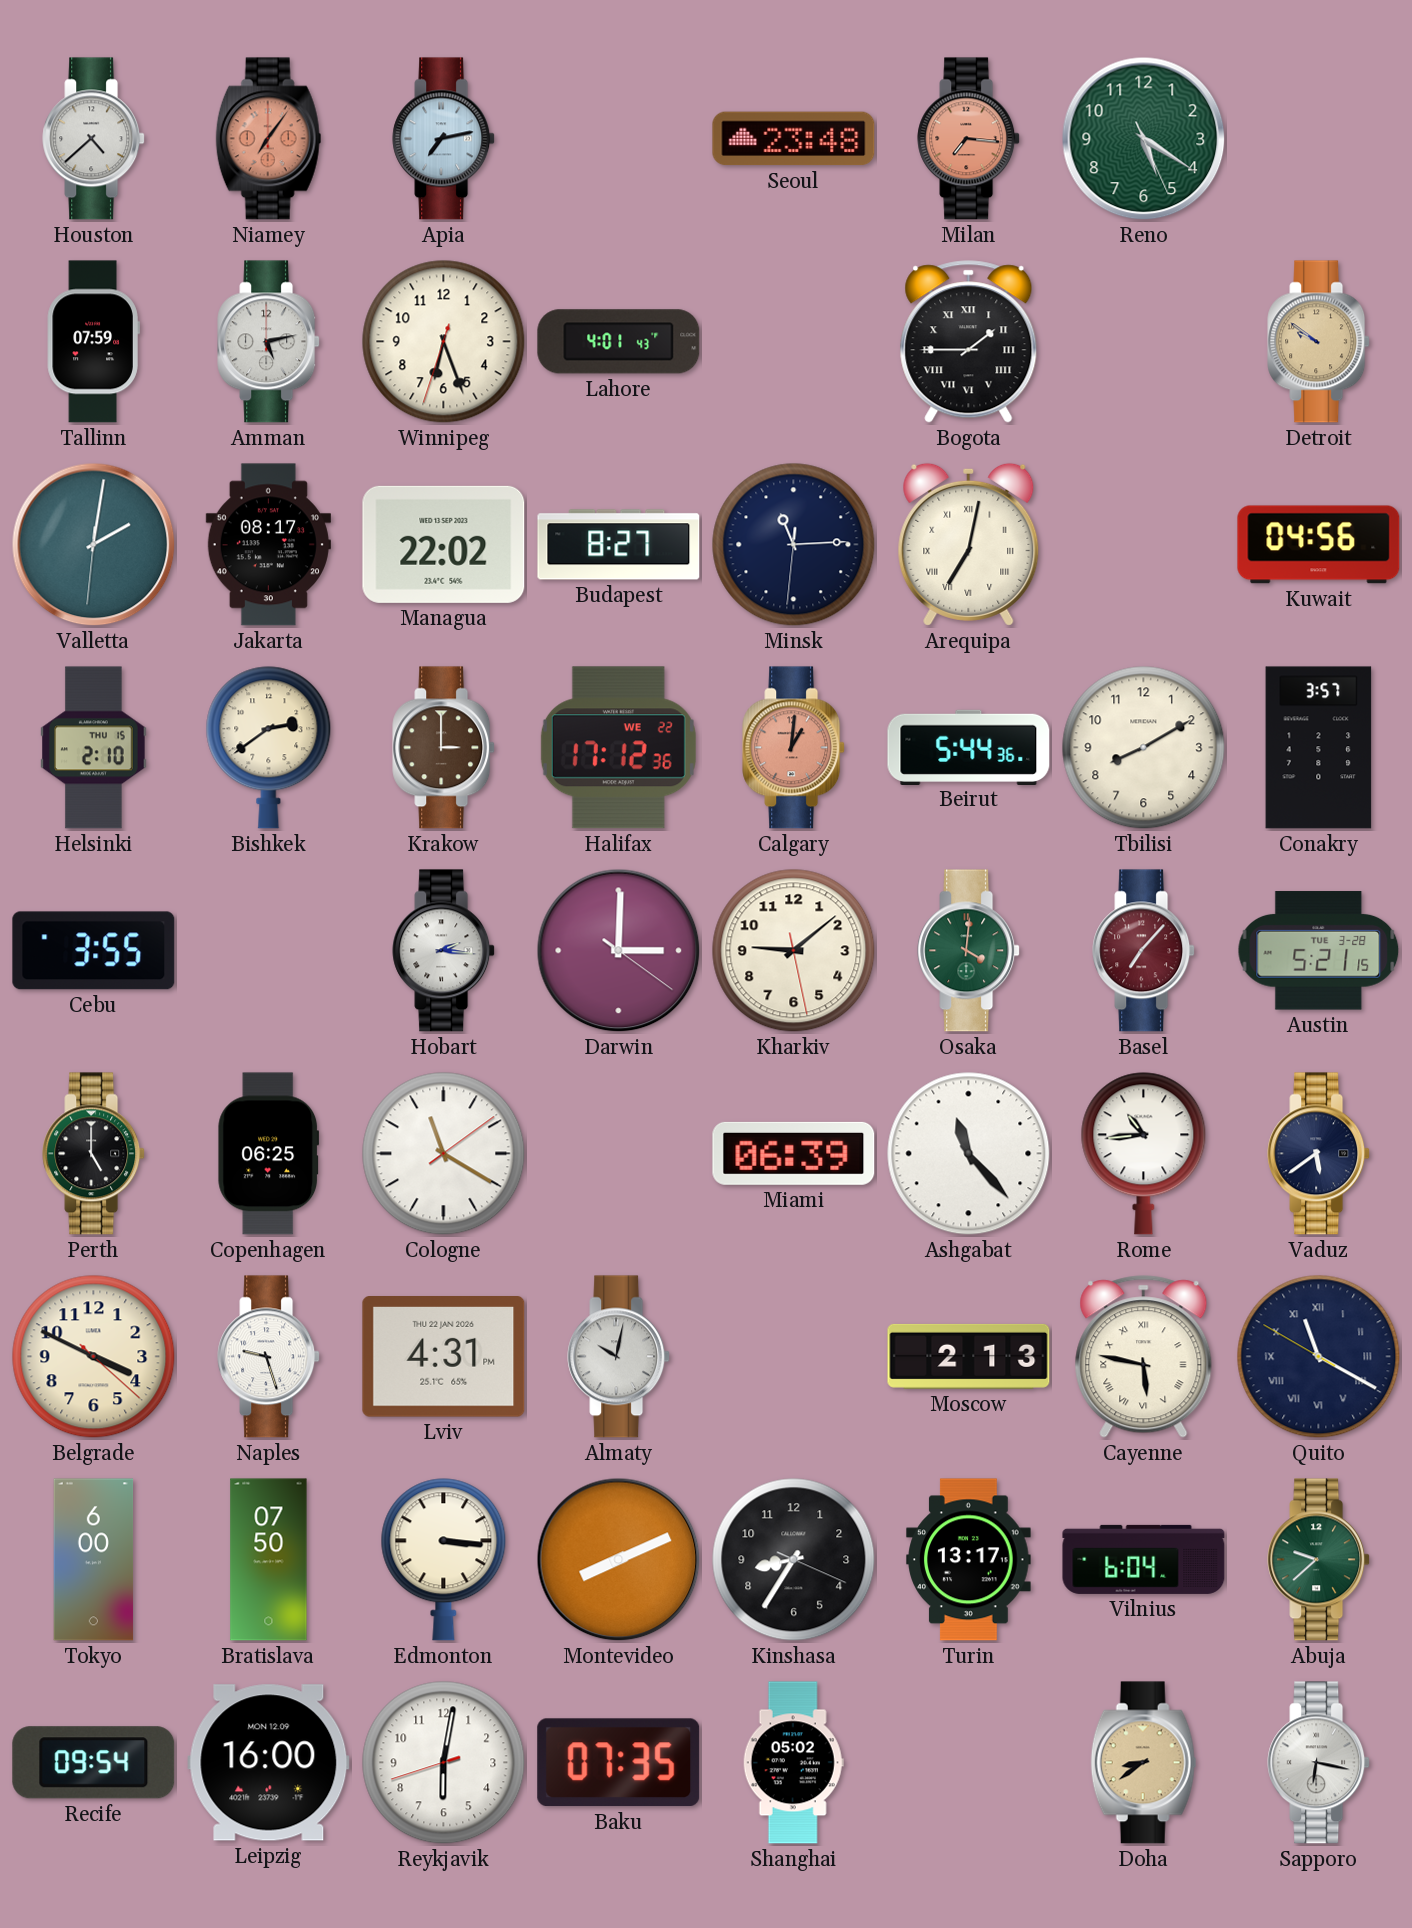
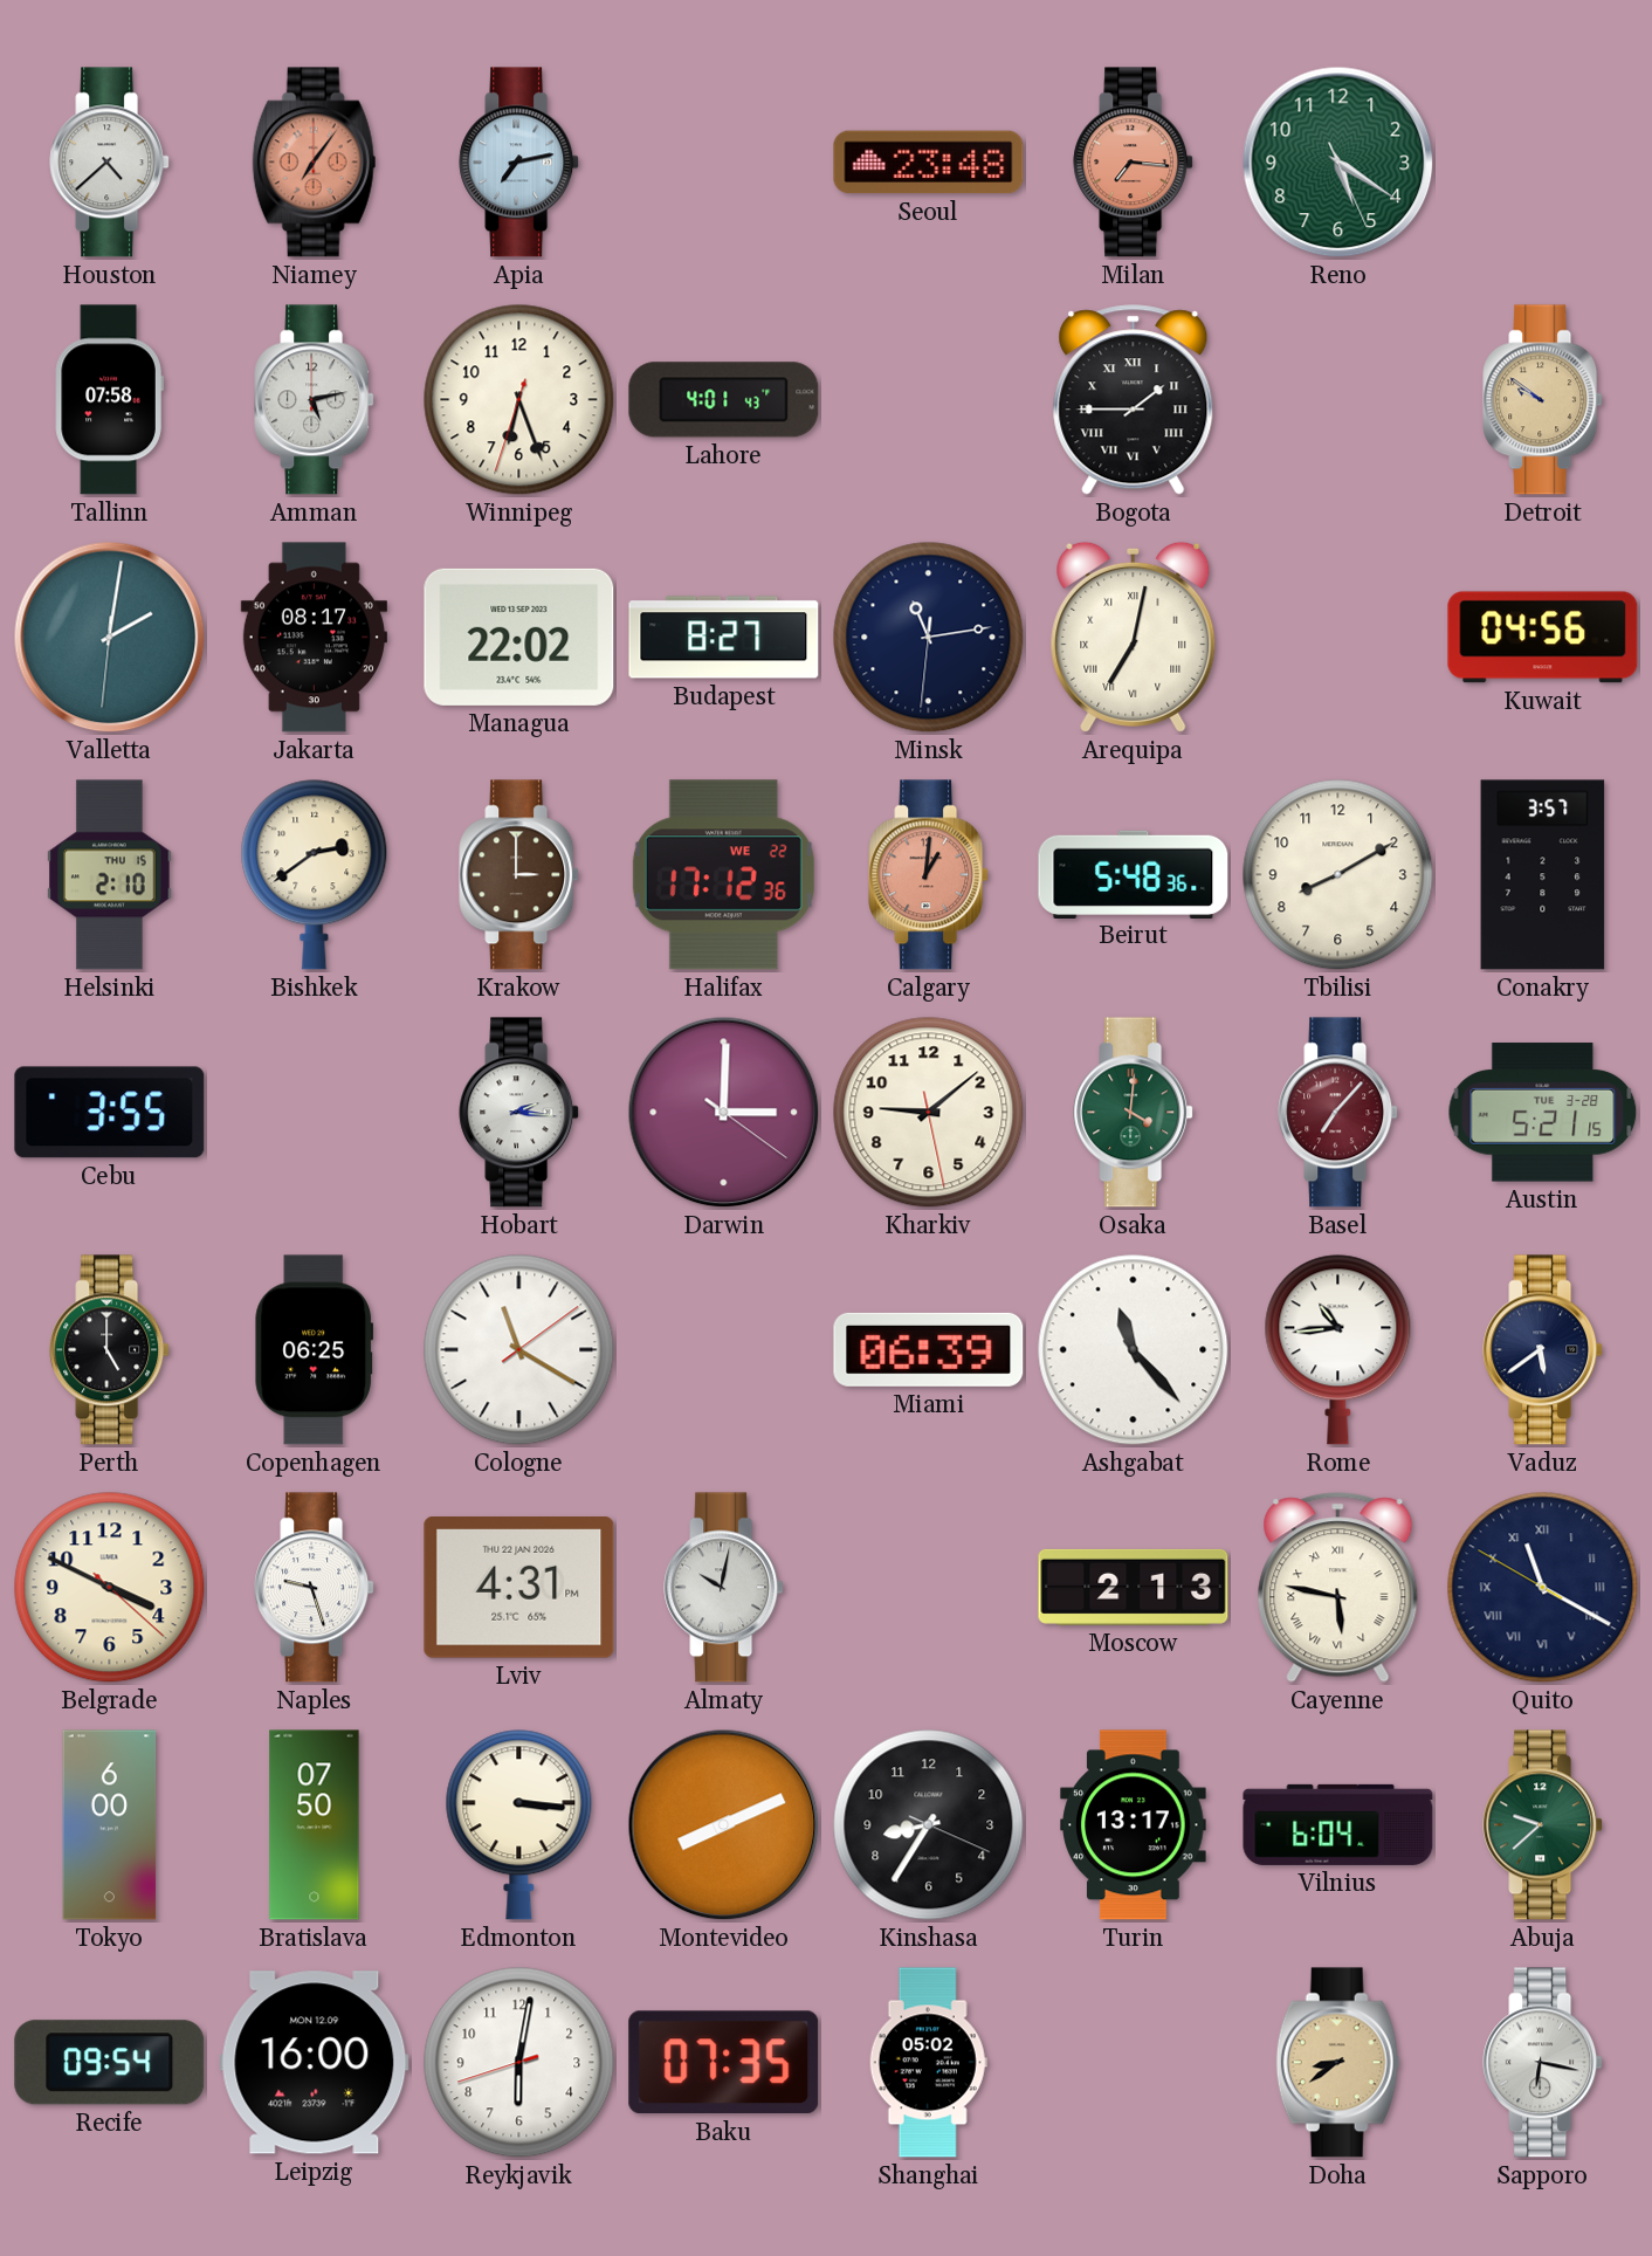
Tallinn: 07:59 -> 07:58 (109, 400)
Minsk: 11:14 -> 11:13 (929, 638)
Beirut: 5:44 -> 5:48 (1134, 874)
